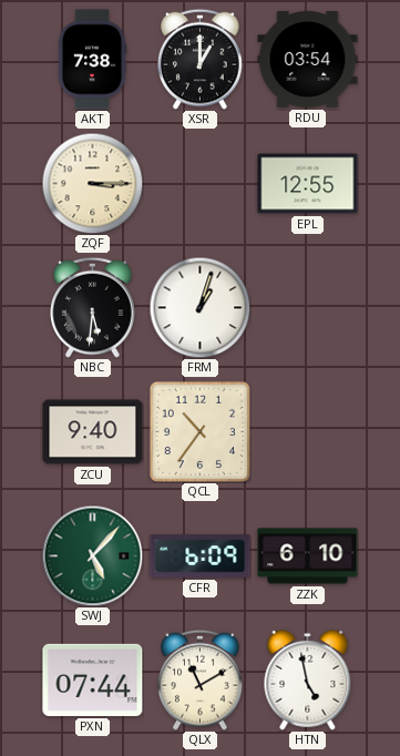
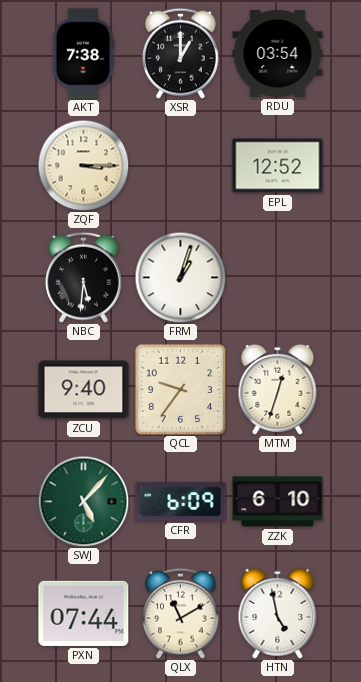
EPL: 12:55 -> 12:52 (278, 166)
QCL: 10:36 -> 9:36 (180, 389)
MTM: none -> 12:33 (278, 389)
